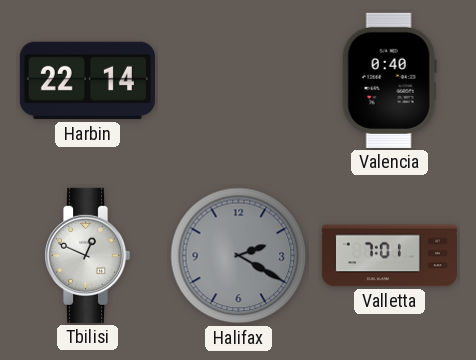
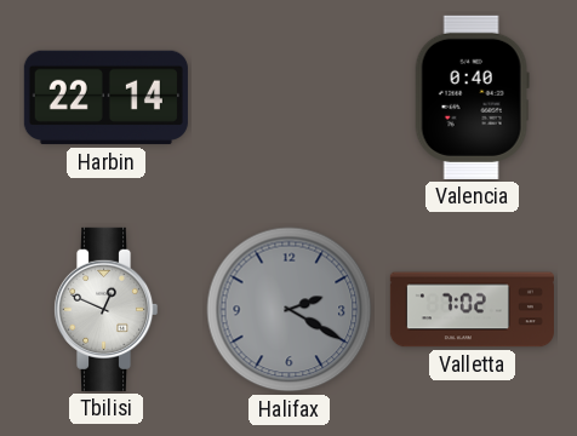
Valletta: 7:01 -> 7:02 (472, 310)
